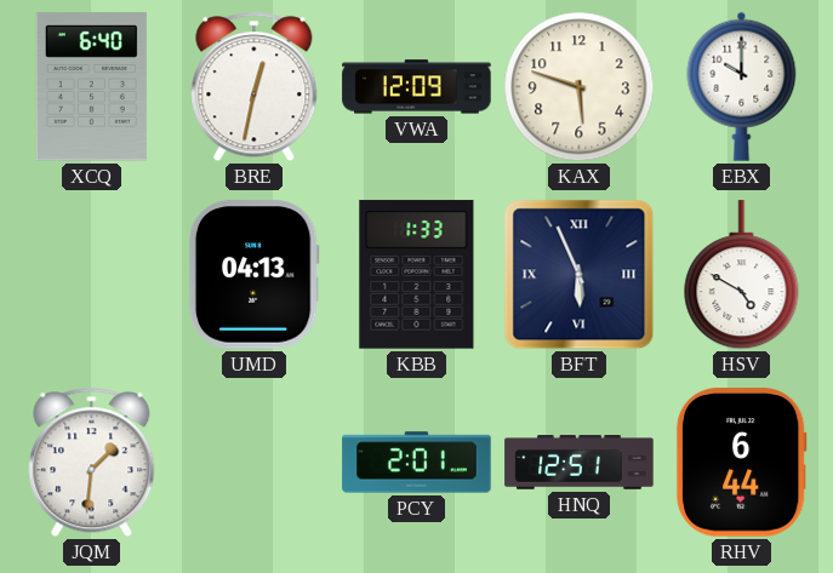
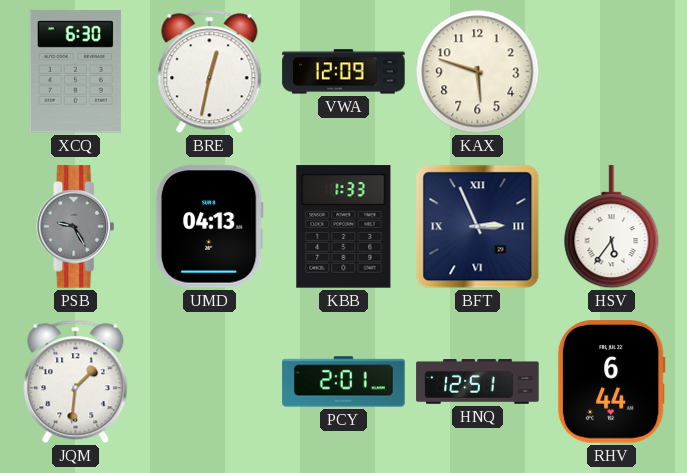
XCQ: 6:40 -> 6:30 (75, 72)
EBX: 10:00 -> none (742, 86)
PSB: none -> 9:25 (76, 227)
BFT: 5:56 -> 2:56 (478, 227)
HSV: 4:50 -> 5:36 (612, 227)
